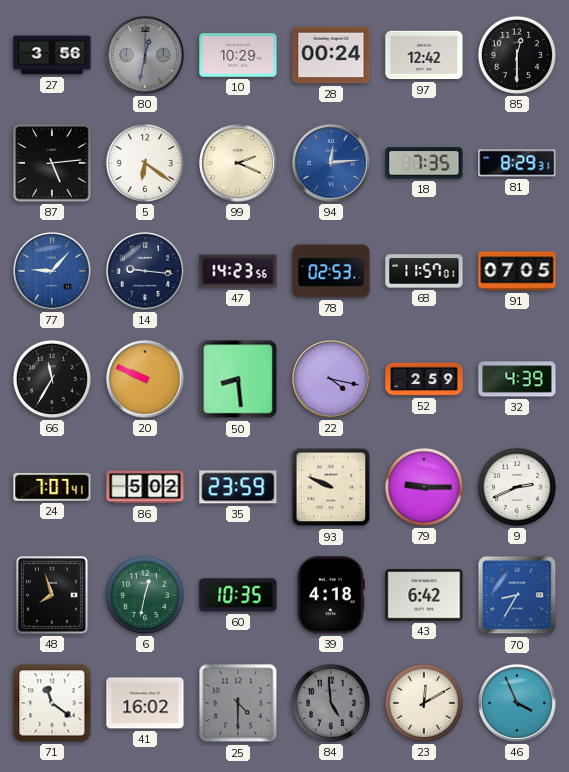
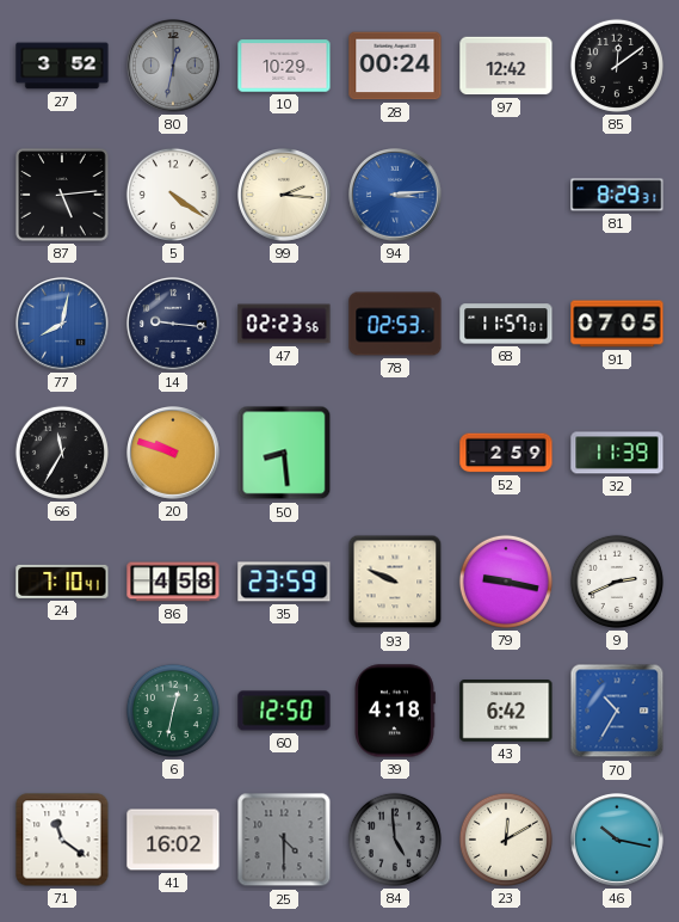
27: 3:56 -> 3:52 (62, 66)
85: 12:30 -> 12:09 (617, 66)
5: 6:21 -> 4:21 (173, 195)
99: 2:19 -> 2:16 (285, 196)
94: 12:14 -> 3:14 (396, 196)
18: 7:35 -> none (424, 163)
77: 9:07 -> 8:02 (63, 325)
47: 14:23 -> 02:23 (284, 324)
20: 9:49 -> 9:48 (174, 454)
22: 4:17 -> none (332, 380)
32: 4:39 -> 11:39 (617, 453)
24: 7:07 -> 7:10 (62, 582)
86: 5:02 -> 4:58 (173, 582)
79: 9:15 -> 9:17 (506, 582)
48: 7:57 -> none (52, 595)
60: 10:35 -> 12:50 (284, 711)
70: 8:35 -> 10:35 (617, 711)
46: 3:56 -> 10:17 (618, 841)
